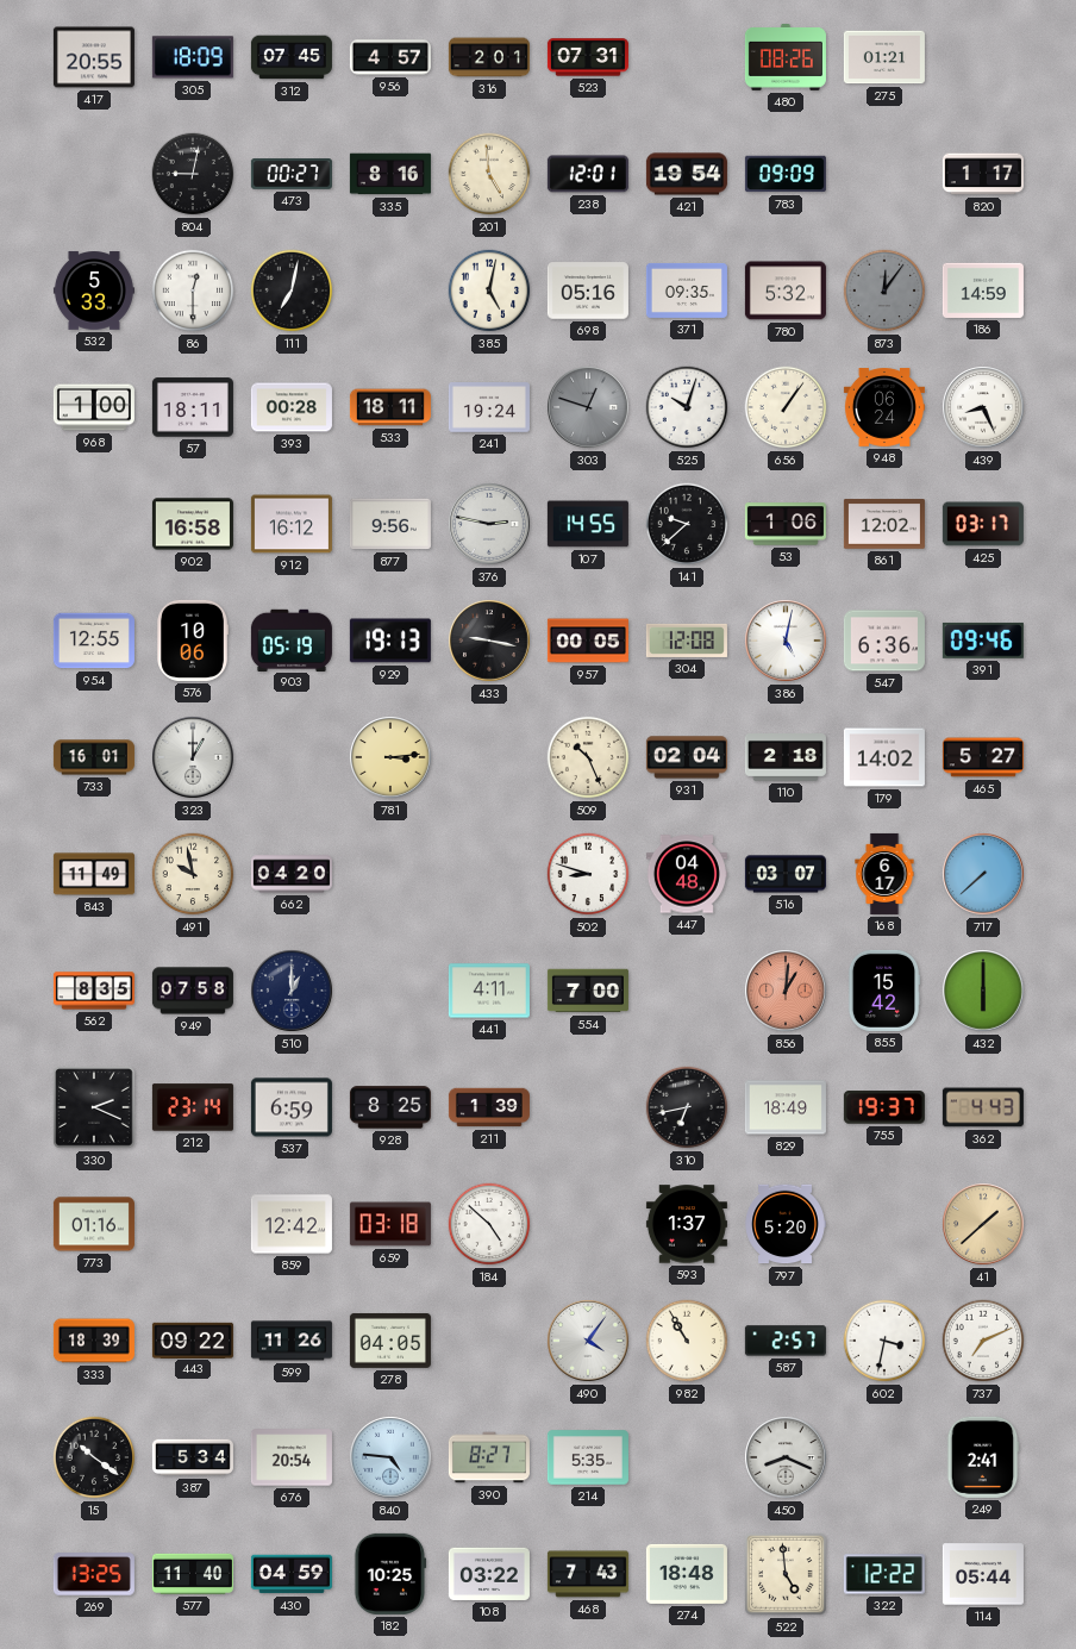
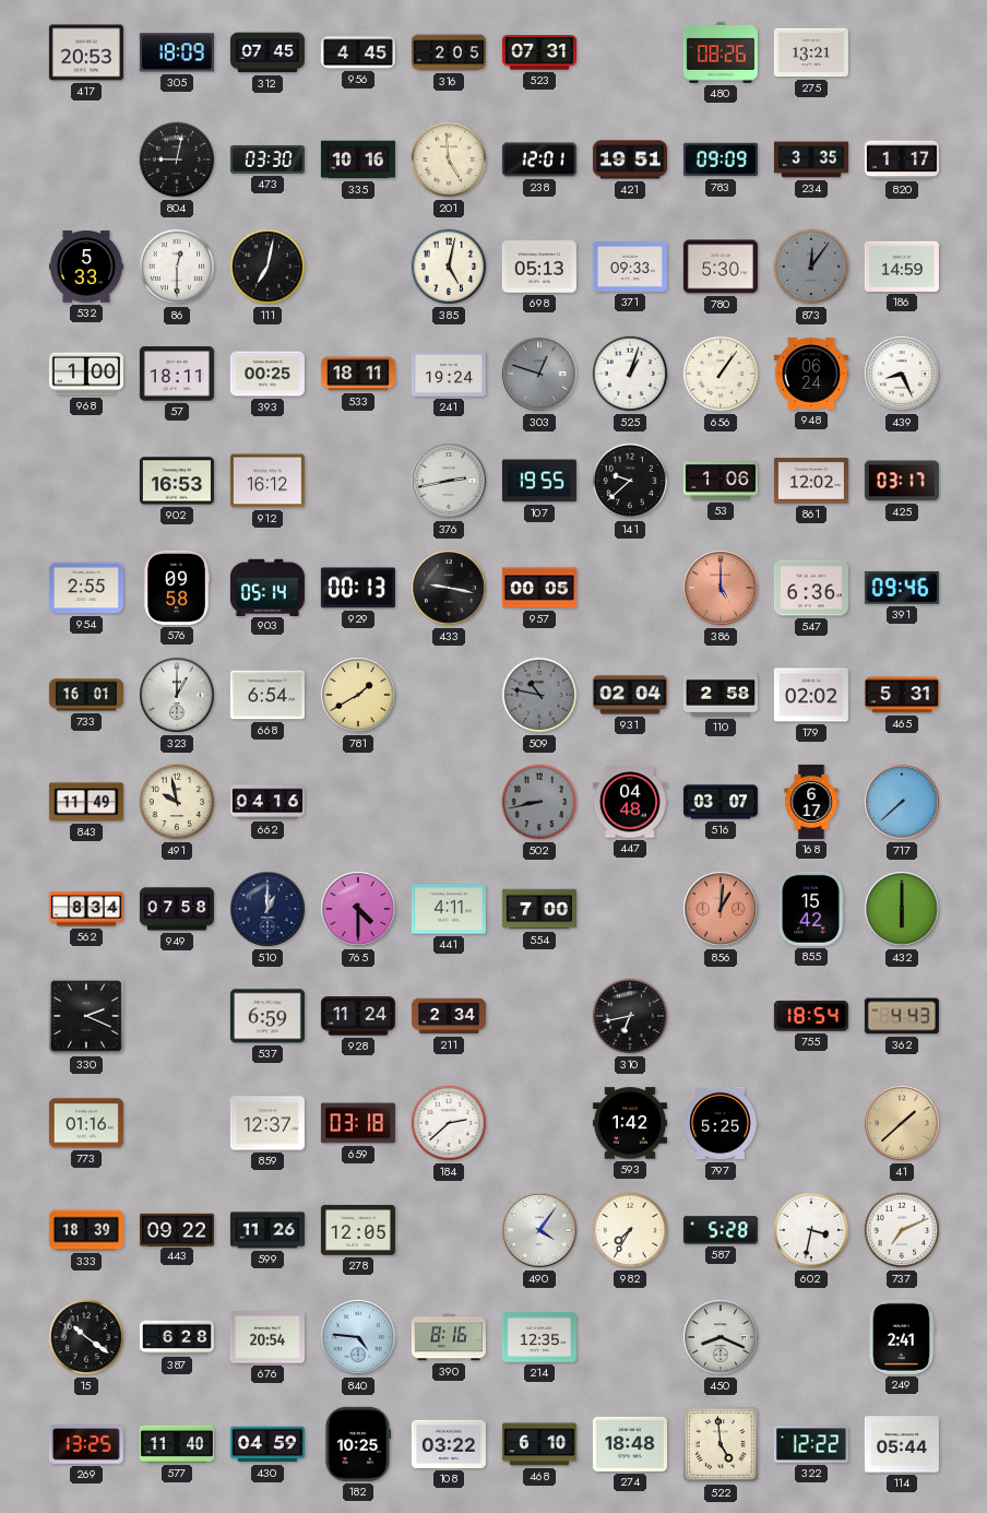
417: 20:55 -> 20:53 (86, 52)
956: 4:57 -> 4:45 (358, 52)
316: 2:01 -> 2:05 (449, 52)
275: 01:21 -> 13:21 (811, 52)
473: 00:27 -> 03:30 (267, 161)
335: 8:16 -> 10:16 (358, 159)
421: 19:54 -> 19:51 (630, 159)
234: none -> 3:35 (811, 159)
698: 05:16 -> 05:13 (539, 267)
371: 09:35 -> 09:33 (630, 267)
780: 5:32 -> 5:30 (721, 267)
393: 00:28 -> 00:25 (267, 374)
525: 10:03 -> 1:03 (630, 374)
902: 16:58 -> 16:53 (177, 481)
877: 9:56 -> none (390, 524)
376: 2:47 -> 2:43 (449, 481)
107: 14:55 -> 19:55 (539, 481)
954: 12:55 -> 2:55 (86, 588)
576: 10:06 -> 09:58 (177, 588)
903: 05:19 -> 05:14 (267, 587)
929: 19:13 -> 00:13 (358, 588)
304: 12:08 -> none (687, 641)
386: 5:02 -> 5:00 (721, 588)
386 dial: white -> salmon (721, 588)
668: none -> 6:54 (267, 695)
781: 3:14 -> 1:40 (358, 695)
509: 10:26 -> 10:47 (539, 695)
509 dial: cream -> grey (539, 695)
110: 2:18 -> 2:58 (721, 696)
179: 14:02 -> 02:02 (811, 695)
465: 5:27 -> 5:31 (902, 695)
662: 04:20 -> 04:16 (267, 802)
502: 8:48 -> 8:43 (539, 802)
502 dial: white -> grey (539, 802)
562: 8:35 -> 8:34 (86, 909)
765: none -> 4:30 (358, 909)
212: 23:14 -> none (193, 1107)
928: 8:25 -> 11:24 (358, 1016)
211: 1:39 -> 2:34 (449, 1016)
829: 18:49 -> none (786, 1107)
755: 19:37 -> 18:54 (811, 1016)
859: 12:42 -> 12:37 (267, 1123)
184: 4:52 -> 2:38 (449, 1123)
593: 1:37 -> 1:42 (630, 1123)
797: 5:20 -> 5:25 (721, 1123)
278: 04:05 -> 12:05 (358, 1230)
982: 10:55 -> 7:35 (630, 1230)
587: 2:57 -> 5:28 (721, 1230)
387: 5:34 -> 6:28 (177, 1337)
390: 8:27 -> 8:16 (449, 1337)
214: 5:35 -> 12:35 (539, 1337)
468: 7:43 -> 6:10 (539, 1444)
